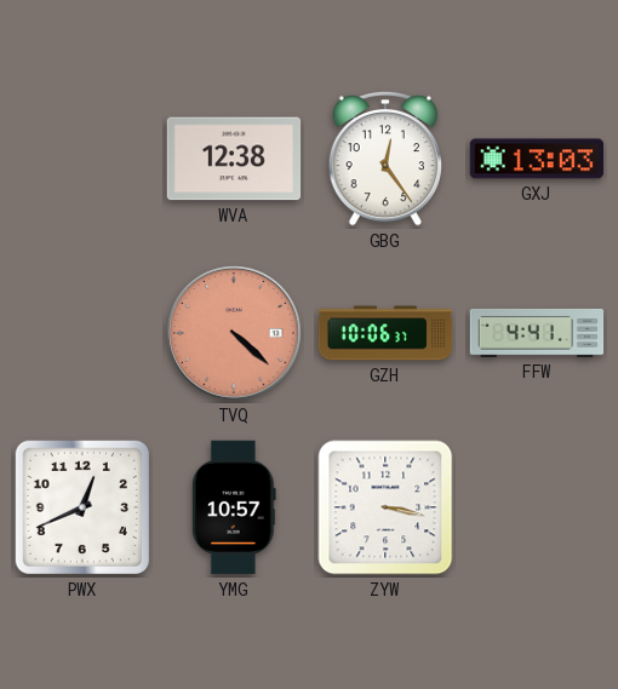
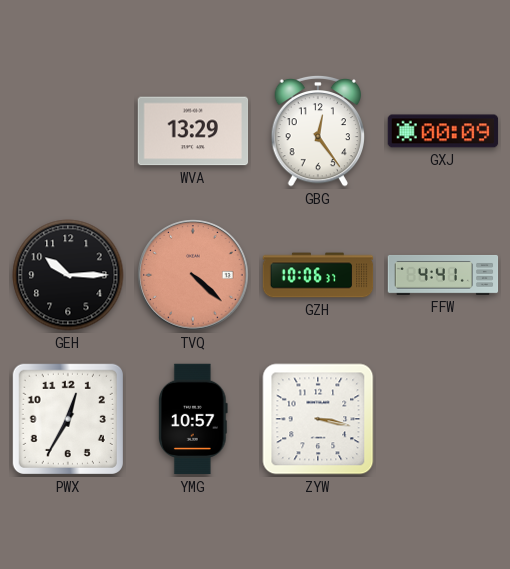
WVA: 12:38 -> 13:29 (193, 131)
GXJ: 13:03 -> 00:09 (443, 131)
GEH: none -> 10:15 (68, 275)
PWX: 12:41 -> 12:35 (68, 419)
